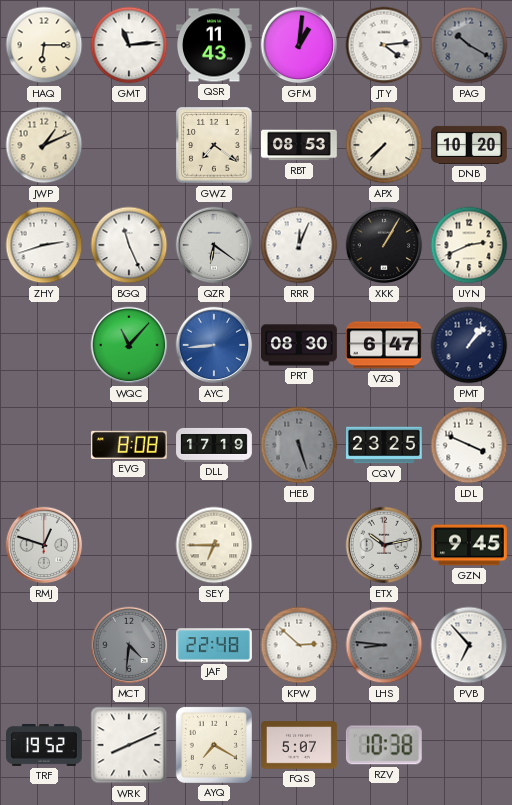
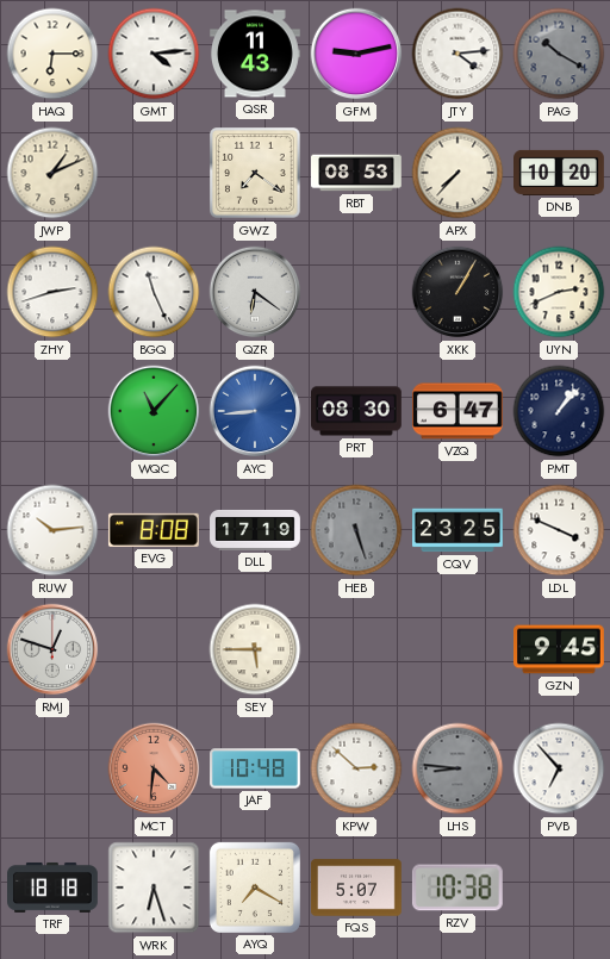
GMT: 11:14 -> 4:14 (154, 54)
GFM: 1:01 -> 9:13 (356, 54)
RRR: 12:04 -> none (299, 245)
RUW: none -> 10:14 (52, 530)
SEY: 6:45 -> 5:45 (255, 649)
ETX: 10:13 -> none (384, 545)
MCT dial: grey -> salmon (154, 768)
JAF: 22:48 -> 10:48 (256, 768)
TRF: 19:52 -> 18:18 (54, 888)
WRK: 8:11 -> 6:27 (154, 888)
